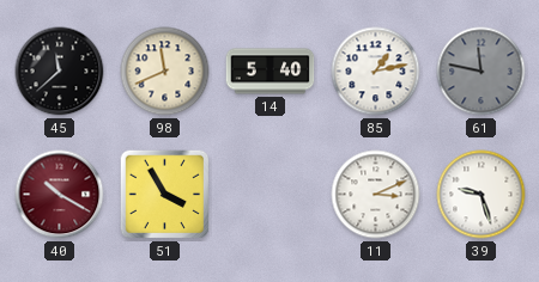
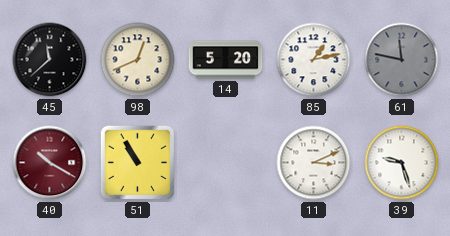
98: 11:41 -> 12:41 (138, 60)
14: 5:40 -> 5:20 (226, 60)
51: 3:55 -> 10:55 (138, 163)
